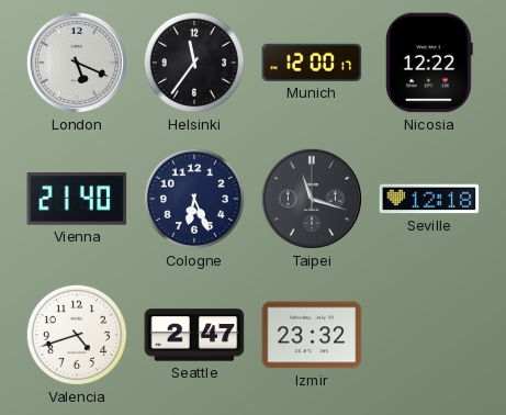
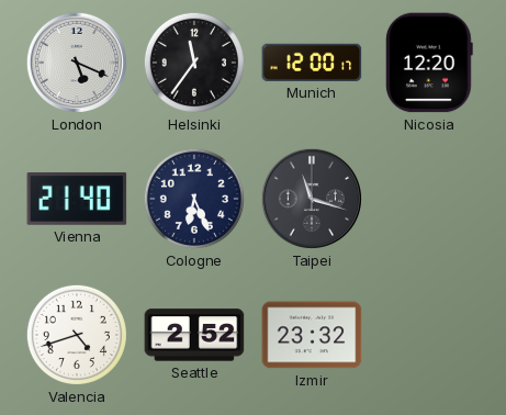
Nicosia: 12:22 -> 12:20 (429, 63)
Seville: 12:18 -> none (429, 199)
Seattle: 2:47 -> 2:52 (194, 335)
